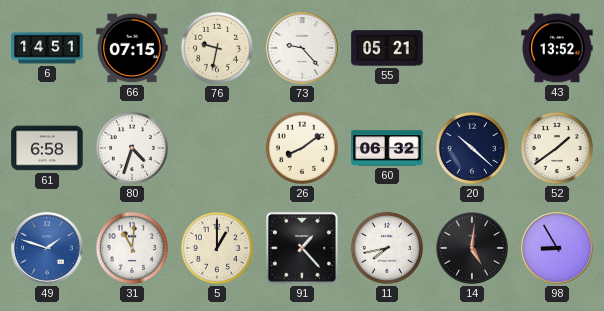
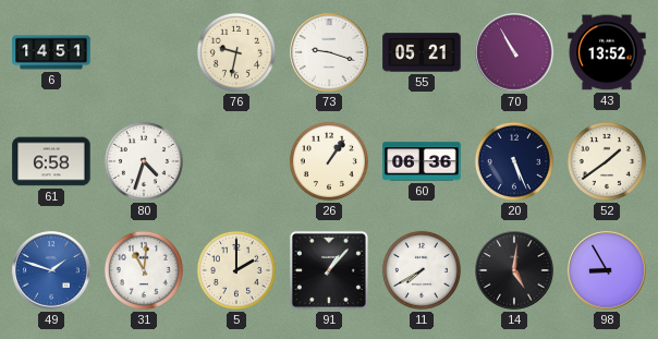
66: 07:15 -> none (132, 48)
73: 9:23 -> 9:18 (329, 52)
70: none -> 10:55 (514, 52)
26: 8:09 -> 1:06 (329, 161)
60: 06:32 -> 06:36 (422, 161)
20: 10:22 -> 5:26 (514, 161)
5: 1:00 -> 2:00 (236, 270)
91: 1:23 -> 1:07 (329, 270)
11: 7:43 -> 7:40 (422, 270)
